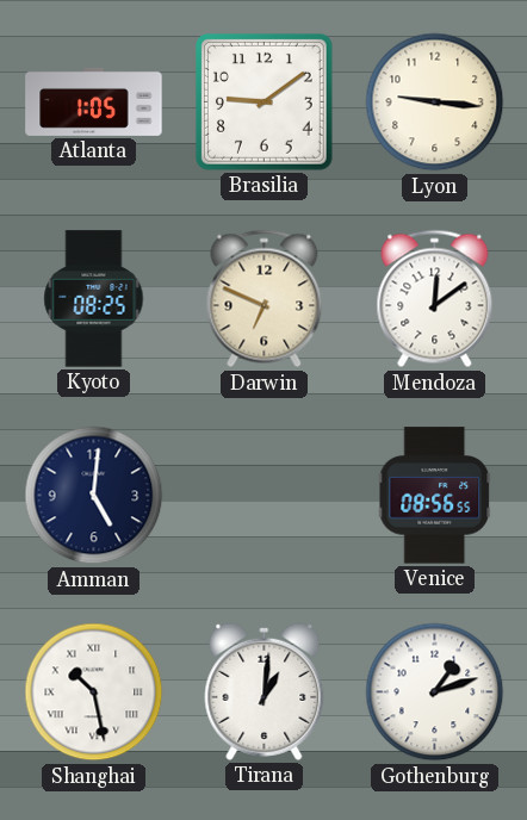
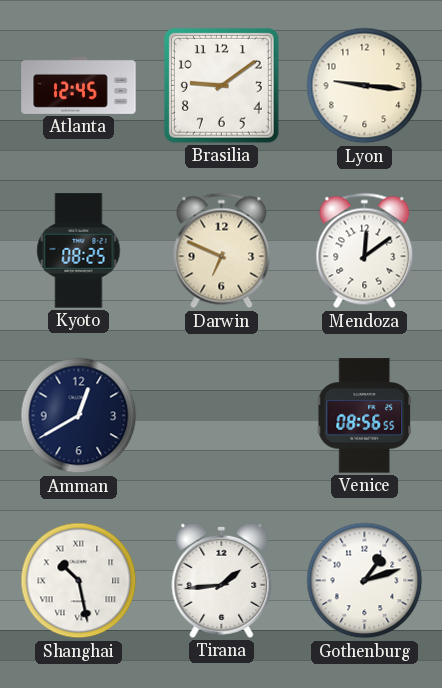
Atlanta: 1:05 -> 12:45 (79, 85)
Amman: 5:01 -> 12:40 (79, 416)
Tirana: 1:01 -> 1:44 (222, 580)
